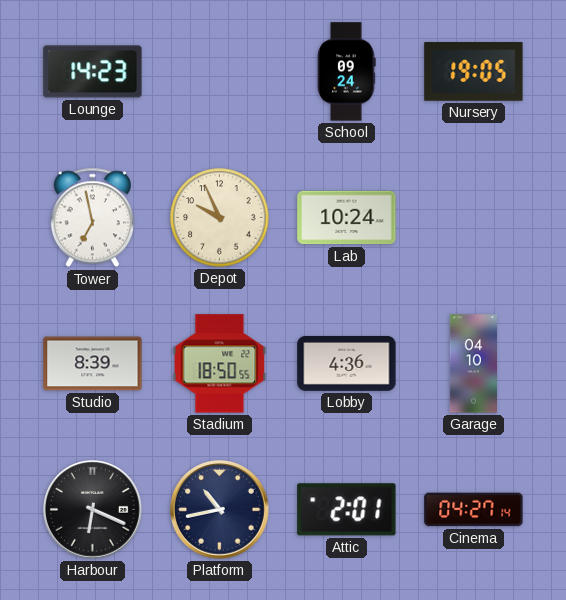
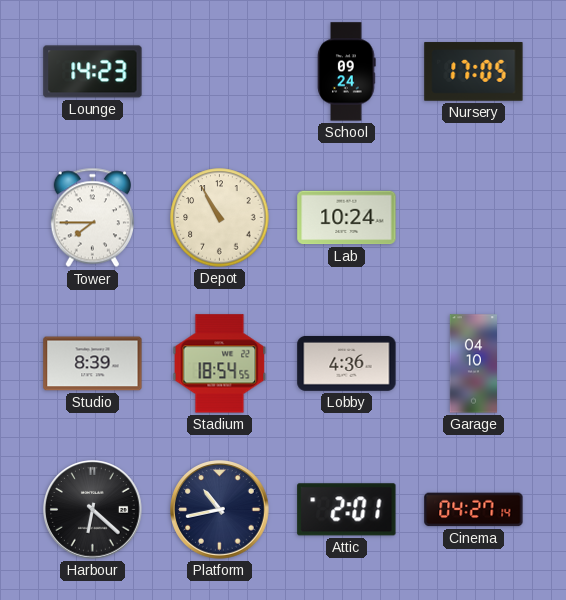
Nursery: 19:05 -> 17:05 (474, 72)
Tower: 6:58 -> 7:45 (92, 218)
Depot: 9:56 -> 10:55 (220, 218)
Stadium: 18:50 -> 18:54 (220, 364)
Harbour: 6:19 -> 6:22 (93, 510)
